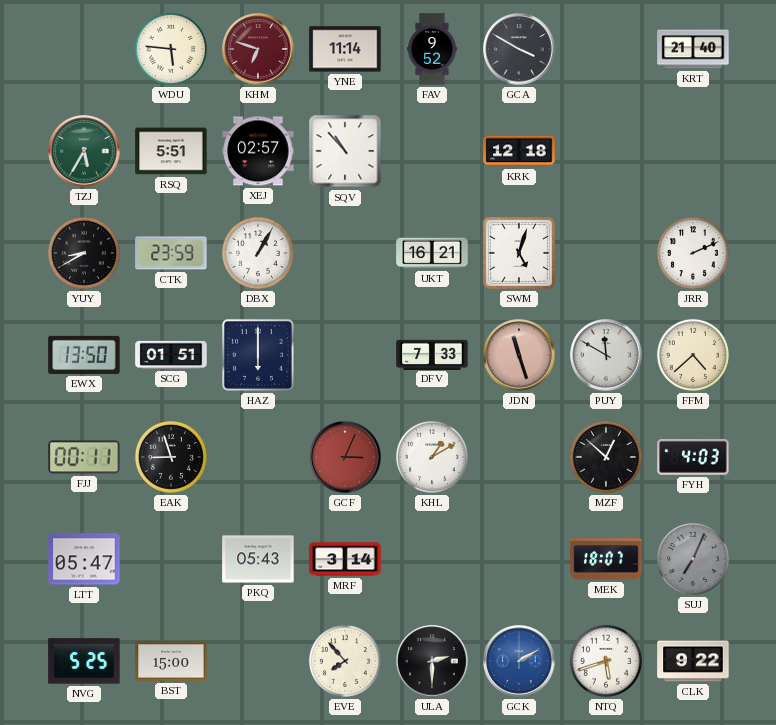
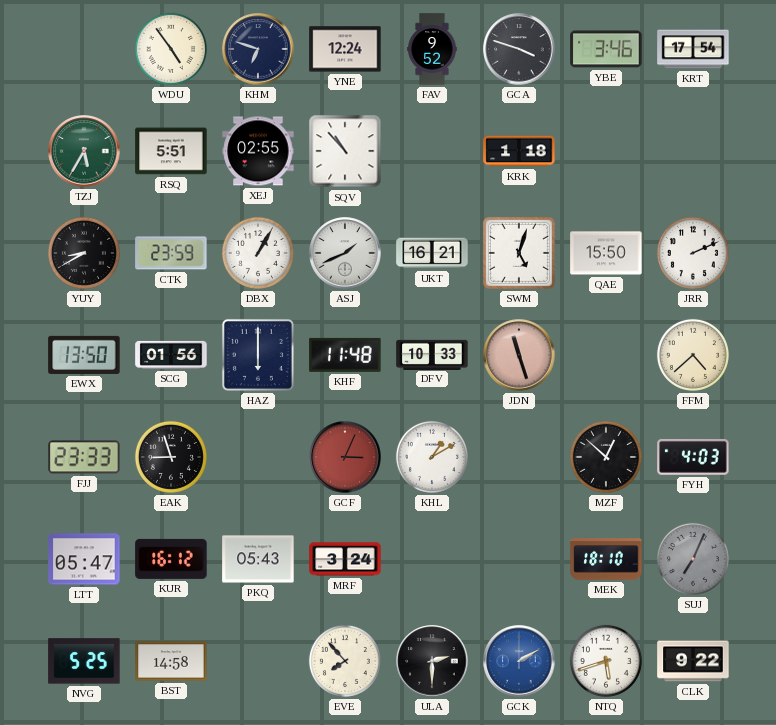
WDU: 5:46 -> 4:54 (171, 49)
KHM dial: burgundy -> navy (258, 49)
YNE: 11:14 -> 12:24 (345, 49)
GCA: 3:50 -> 3:48 (519, 49)
YBE: none -> 3:46 (606, 49)
KRT: 21:40 -> 17:54 (693, 49)
XEJ: 02:57 -> 02:55 (258, 151)
KRK: 12:18 -> 1:18 (519, 151)
ASJ: none -> 1:41 (345, 253)
QAE: none -> 15:50 (606, 253)
SCG: 01:51 -> 01:56 (171, 355)
KHF: none -> 11:48 (345, 355)
DFV: 7:33 -> 10:33 (432, 354)
PUY: 11:50 -> none (606, 355)
FJJ: 00:11 -> 23:33 (84, 457)
KUR: none -> 16:12 (171, 559)
MRF: 3:14 -> 3:24 (345, 559)
MEK: 18:07 -> 18:10 (606, 559)
BST: 15:00 -> 14:58 (171, 661)
